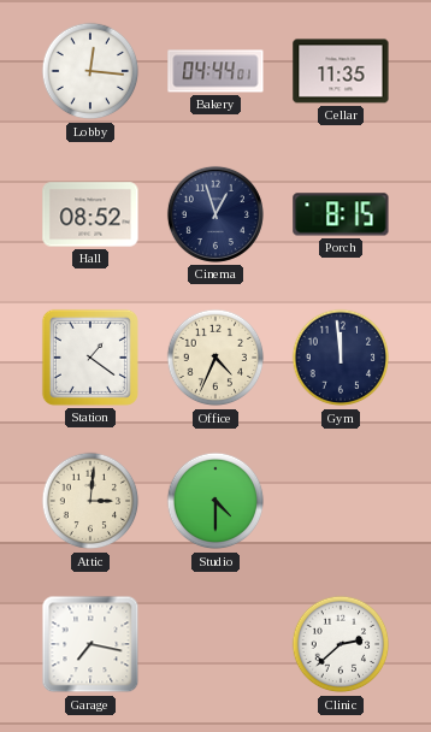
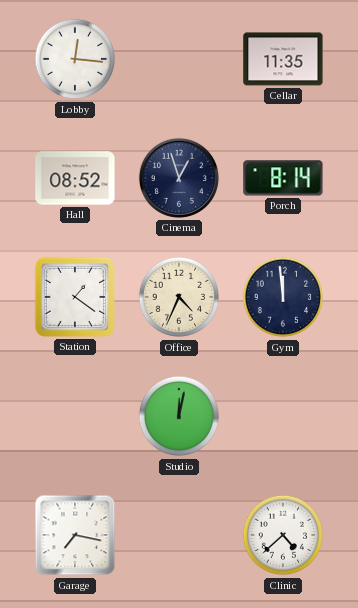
Bakery: 04:44 -> none (215, 71)
Porch: 8:15 -> 8:14 (283, 178)
Attic: 3:01 -> none (90, 501)
Studio: 4:30 -> 12:02 (179, 416)
Clinic: 2:38 -> 4:38 (283, 535)
